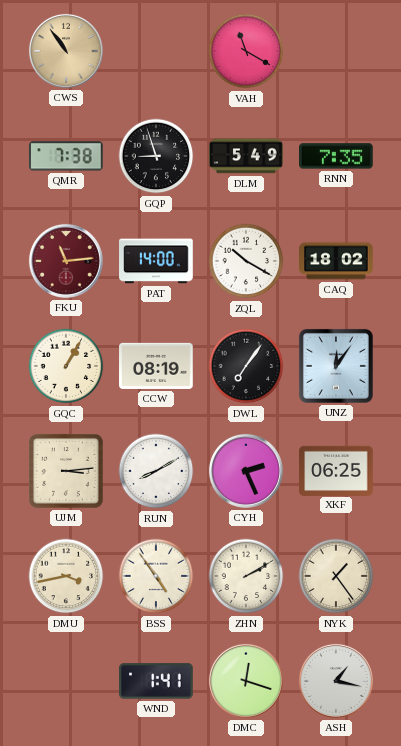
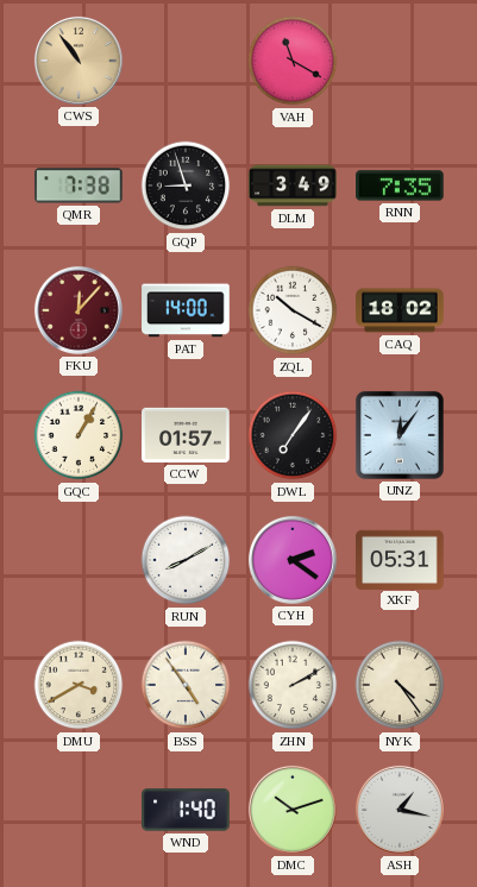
DLM: 5:49 -> 3:49 (293, 185)
FKU: 11:14 -> 12:07 (79, 310)
CCW: 08:19 -> 01:57 (186, 435)
UJM: 3:14 -> none (66, 471)
CYH: 2:26 -> 2:21 (293, 560)
XKF: 06:25 -> 05:31 (400, 559)
DMU: 3:43 -> 3:40 (79, 685)
NYK: 1:24 -> 4:24 (400, 685)
WND: 1:41 -> 1:40 (186, 810)
DMC: 12:18 -> 10:12 (293, 810)
